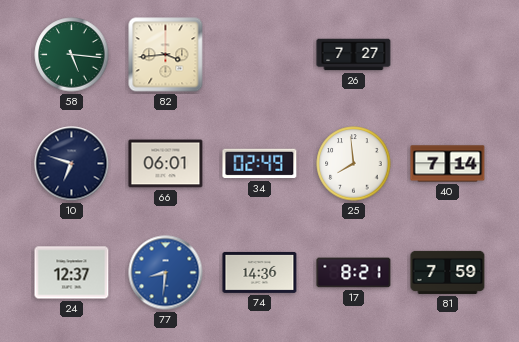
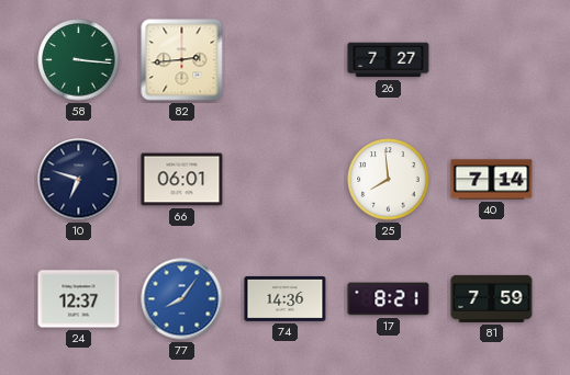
58: 5:16 -> 3:16 (79, 60)
82: 3:44 -> 2:44 (182, 60)
34: 02:49 -> none (260, 164)
77: 8:31 -> 8:06 (182, 299)
